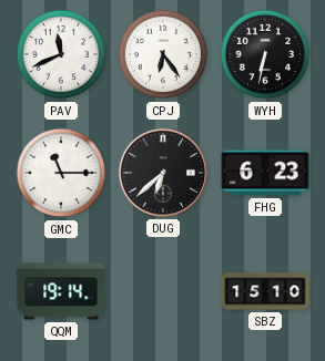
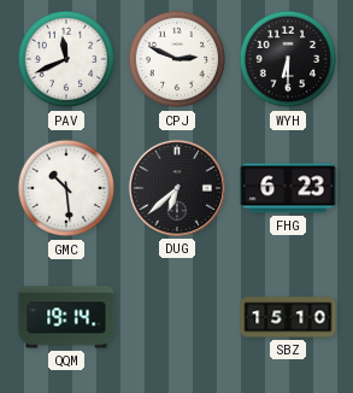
CPJ: 6:24 -> 2:49 (177, 59)
WYH: 6:32 -> 6:30 (288, 59)
GMC: 11:15 -> 10:29 (66, 188)
